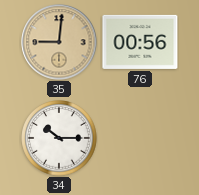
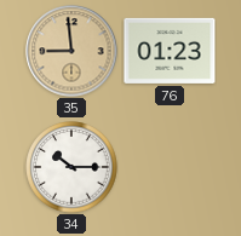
35: 9:01 -> 8:59 (71, 51)
76: 00:56 -> 01:23 (170, 51)
